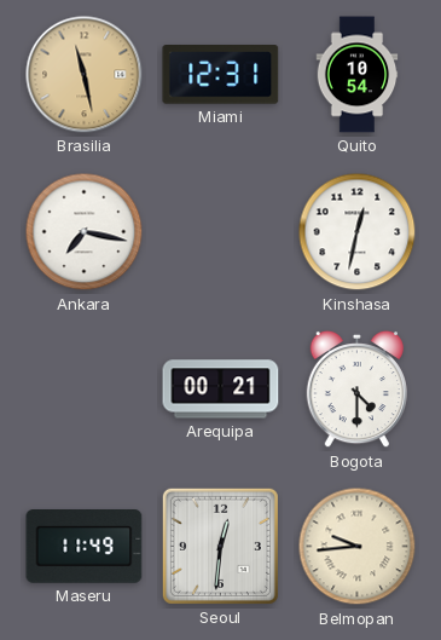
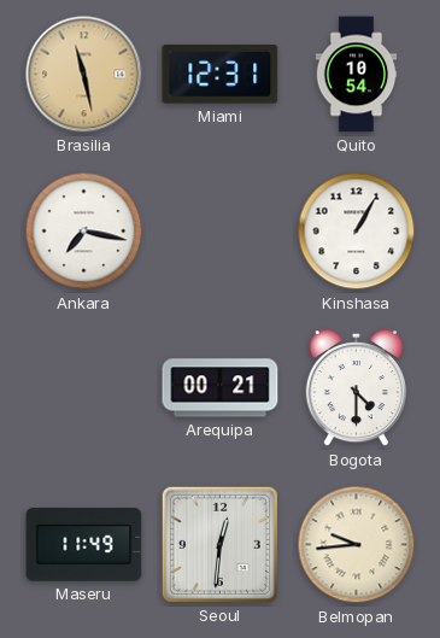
Kinshasa: 12:32 -> 1:05 (357, 232)
